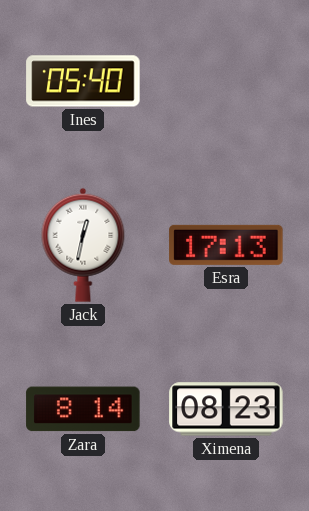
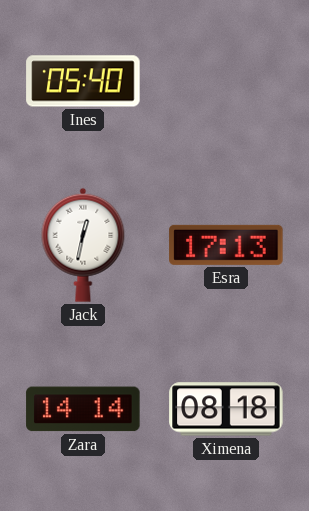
Zara: 8:14 -> 14:14 (83, 409)
Ximena: 08:23 -> 08:18 (226, 409)
